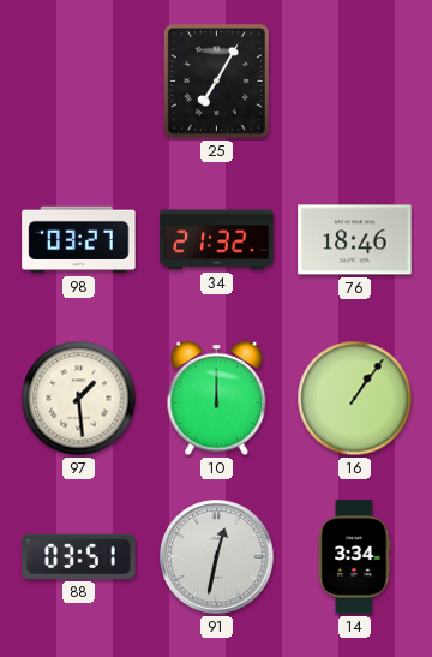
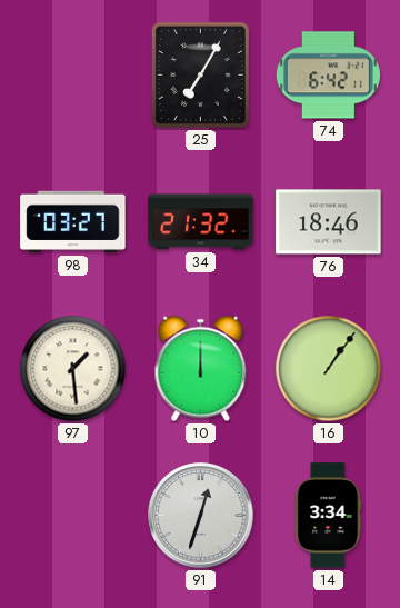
74: none -> 6:42 (328, 76)
88: 03:51 -> none (79, 556)
91: 12:32 -> 12:33 (201, 516)
